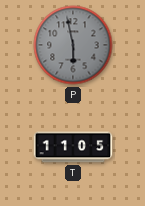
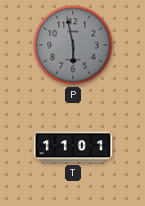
T: 11:05 -> 11:01 (73, 147)
